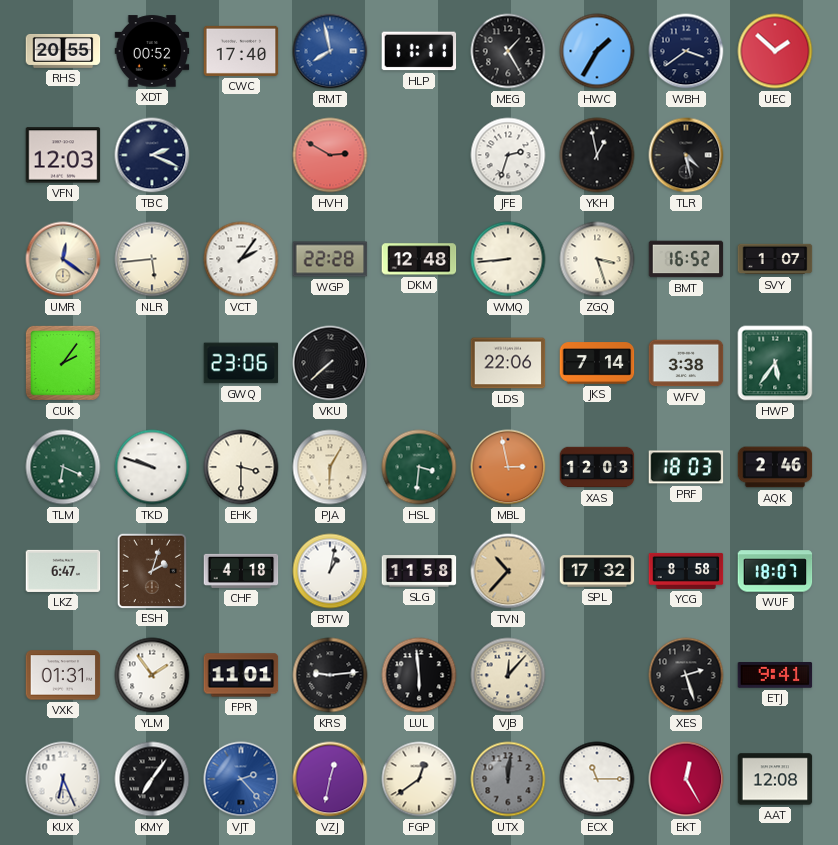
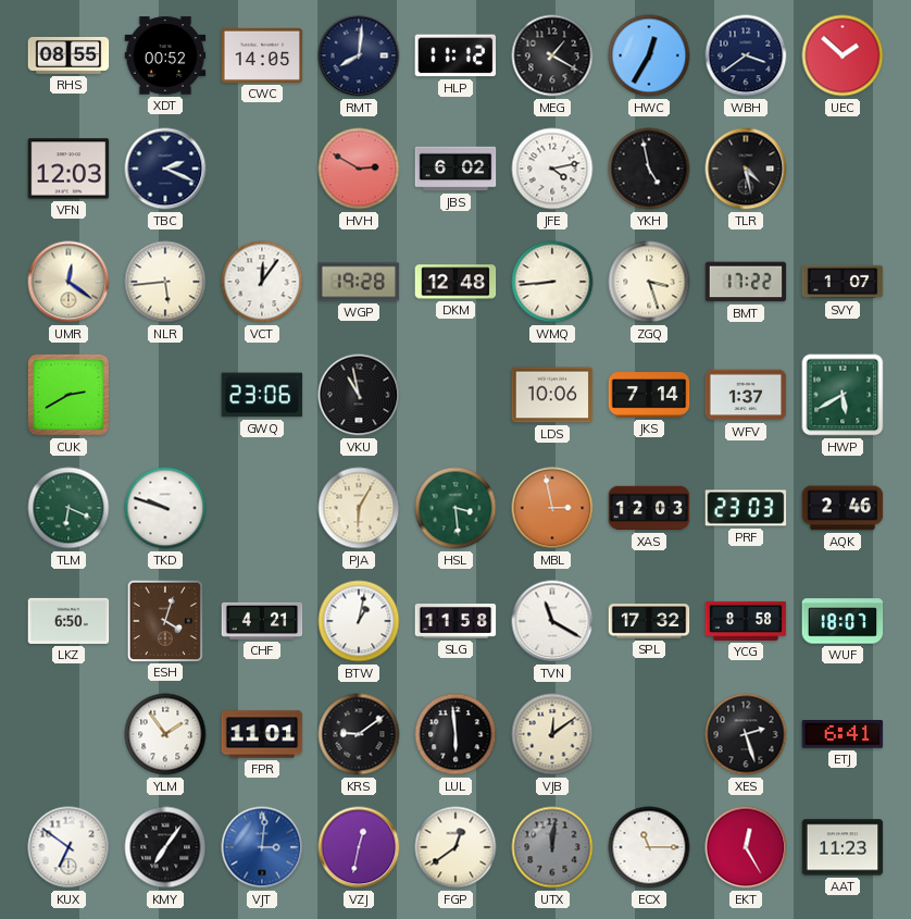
RHS: 20:55 -> 08:55 (68, 55)
CWC: 17:40 -> 14:05 (262, 55)
RMT: 7:58 -> 8:01 (359, 55)
RMT dial: blue -> navy (359, 55)
HLP: 11:11 -> 11:12 (455, 55)
MEG: 1:25 -> 1:20 (552, 55)
HWC: 1:35 -> 12:35 (649, 55)
JBS: none -> 6:02 (455, 169)
JFE: 2:33 -> 4:13 (552, 169)
YKH: 12:58 -> 4:58 (649, 169)
VCT: 2:06 -> 12:06 (262, 282)
WGP: 22:28 -> 19:28 (359, 282)
BMT: 16:52 -> 17:22 (746, 282)
CUK: 2:06 -> 2:40 (68, 395)
VKU: 7:38 -> 10:58 (359, 395)
LDS: 22:06 -> 10:06 (552, 395)
WFV: 3:38 -> 1:37 (746, 395)
HWP: 5:36 -> 5:40 (843, 395)
EHK: 3:30 -> none (241, 467)
HSL: 3:31 -> 3:29 (455, 508)
PRF: 18:03 -> 23:03 (746, 508)
LKZ: 6:47 -> 6:50 (68, 621)
ESH: 2:03 -> 4:03 (164, 620)
CHF: 4:18 -> 4:21 (262, 621)
TVN: 10:37 -> 11:20 (552, 621)
TVN dial: champagne -> white (552, 621)
VXK: 01:31 -> none (63, 675)
KRS: 9:14 -> 9:09 (359, 734)
VJB: 12:07 -> 12:09 (552, 734)
ETJ: 9:41 -> 6:41 (843, 735)
KUX: 6:26 -> 6:51 (68, 847)
VJT: 2:23 -> 3:01 (262, 847)
AAT: 12:08 -> 11:23 (843, 847)
